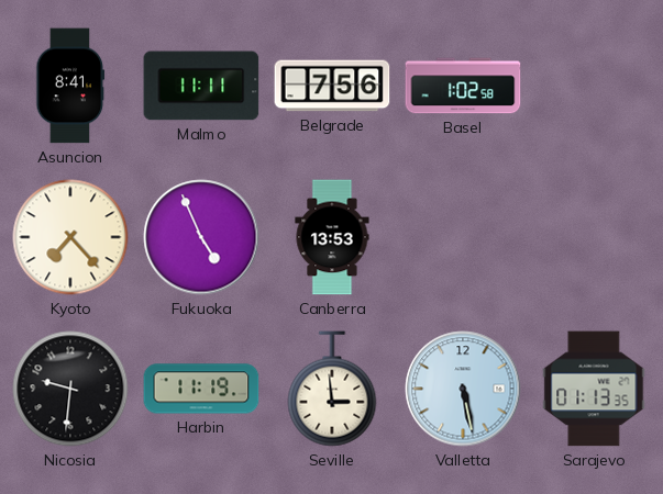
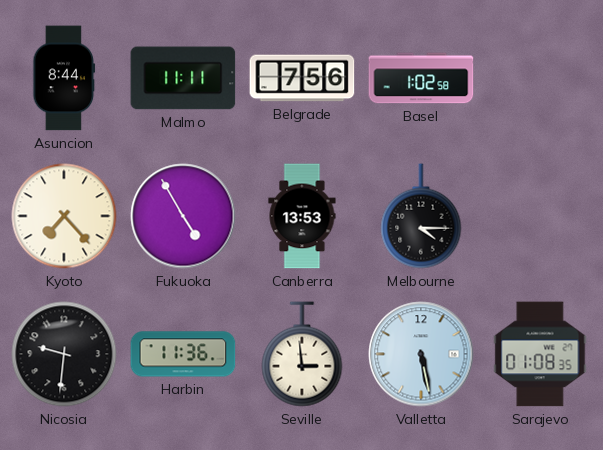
Asuncion: 8:41 -> 8:44 (64, 78)
Fukuoka: 4:56 -> 4:55 (183, 216)
Melbourne: none -> 4:15 (421, 216)
Harbin: 11:19 -> 11:36 (183, 354)
Sarajevo: 01:13 -> 01:08 (540, 354)
